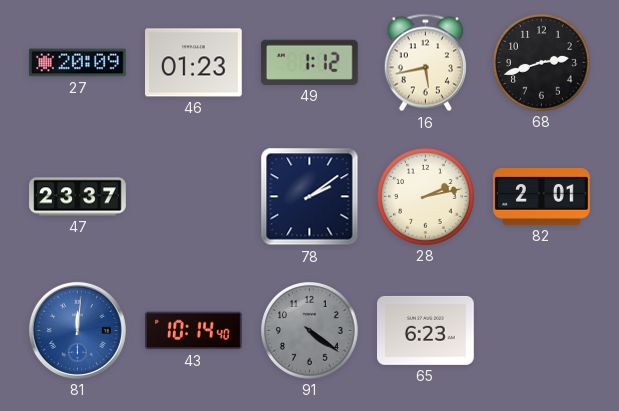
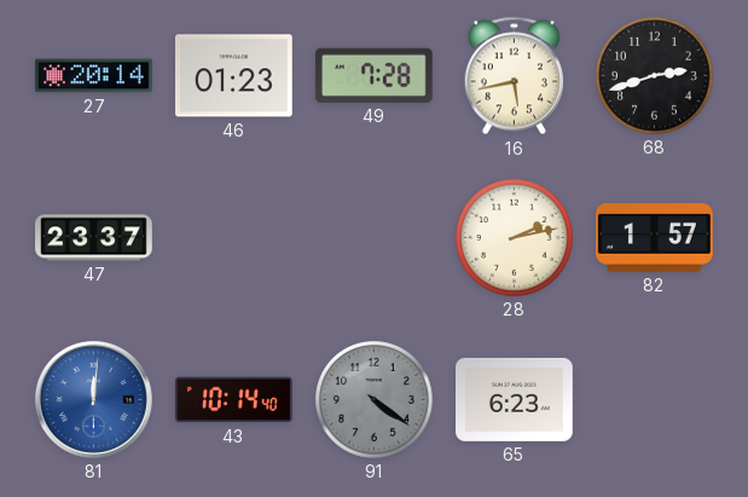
27: 20:09 -> 20:14 (94, 76)
49: 1:12 -> 7:28 (373, 75)
78: 2:09 -> none (310, 197)
82: 2:01 -> 1:57 (655, 238)
